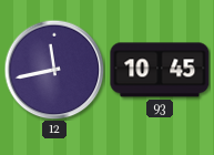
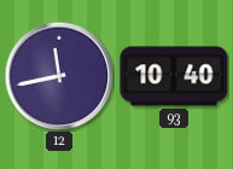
93: 10:45 -> 10:40 (174, 76)
